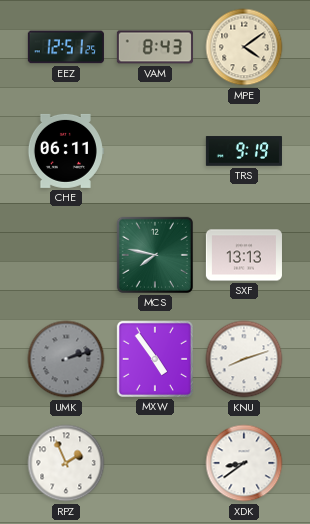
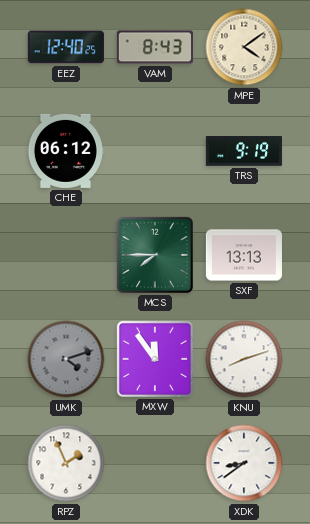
EEZ: 12:51 -> 12:40 (66, 47)
CHE: 06:11 -> 06:12 (65, 151)
MCS: 7:47 -> 7:45 (155, 255)
UMK: 2:12 -> 4:12 (66, 359)
MXW: 4:54 -> 11:54 (155, 359)
